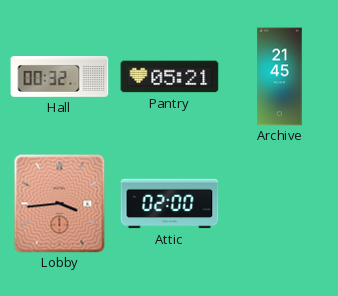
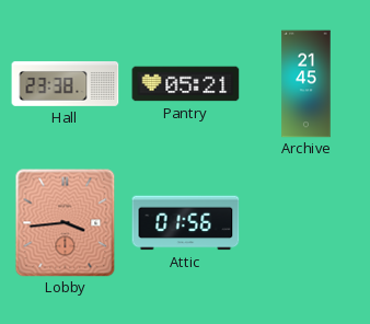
Hall: 00:32 -> 23:38 (66, 84)
Attic: 02:00 -> 01:56 (186, 223)
